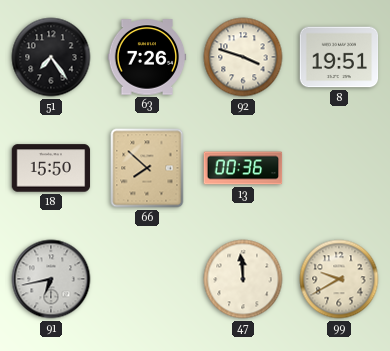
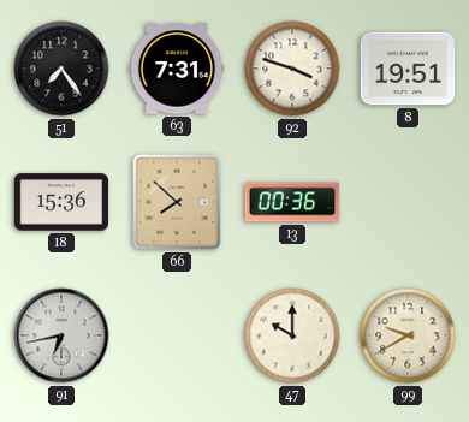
63: 7:26 -> 7:31 (177, 69)
18: 15:50 -> 15:36 (61, 202)
47: 11:59 -> 10:00 (292, 335)
